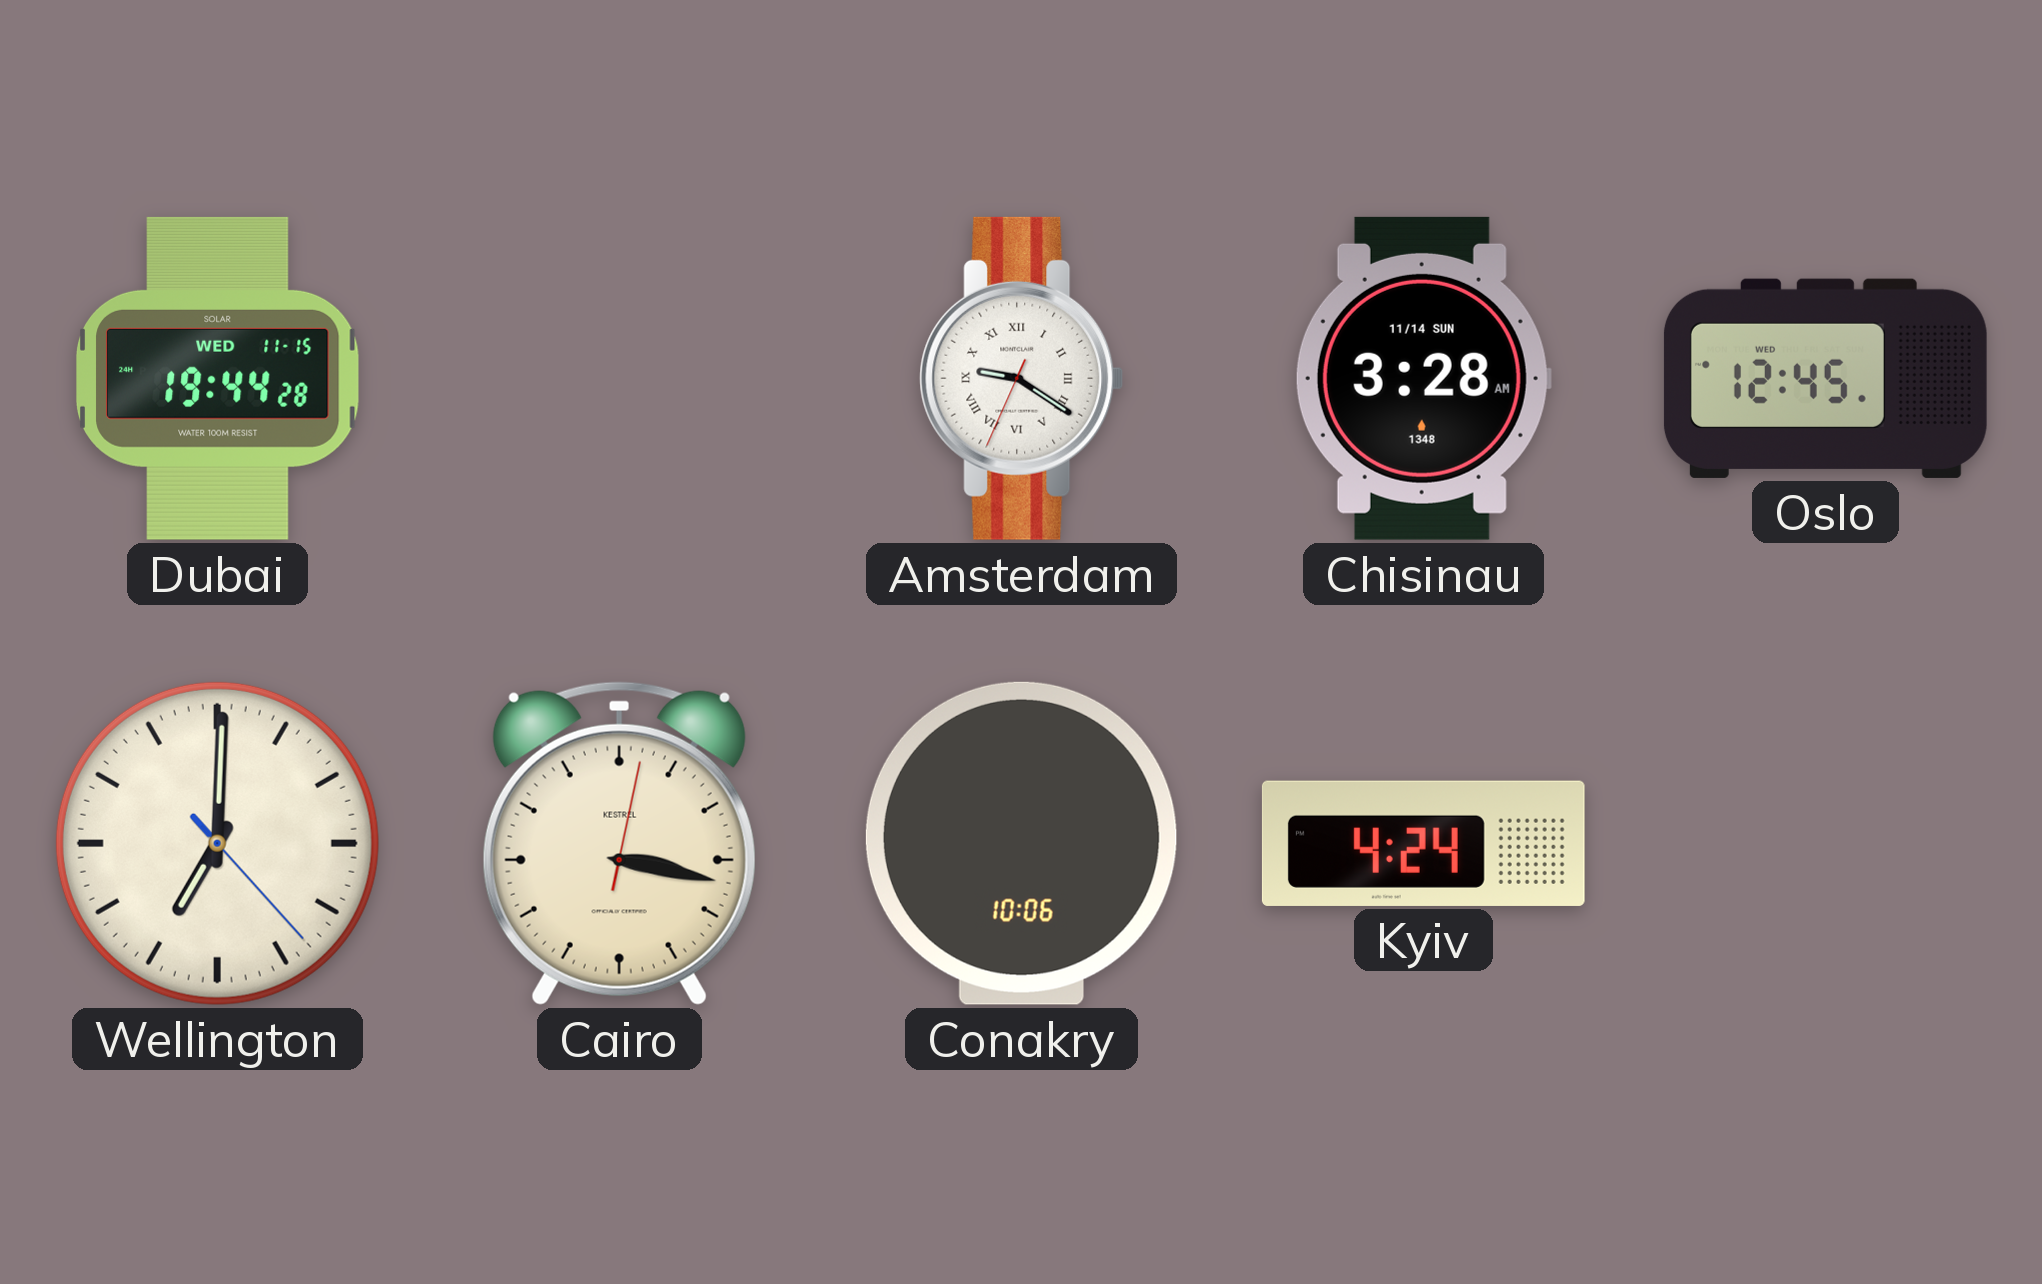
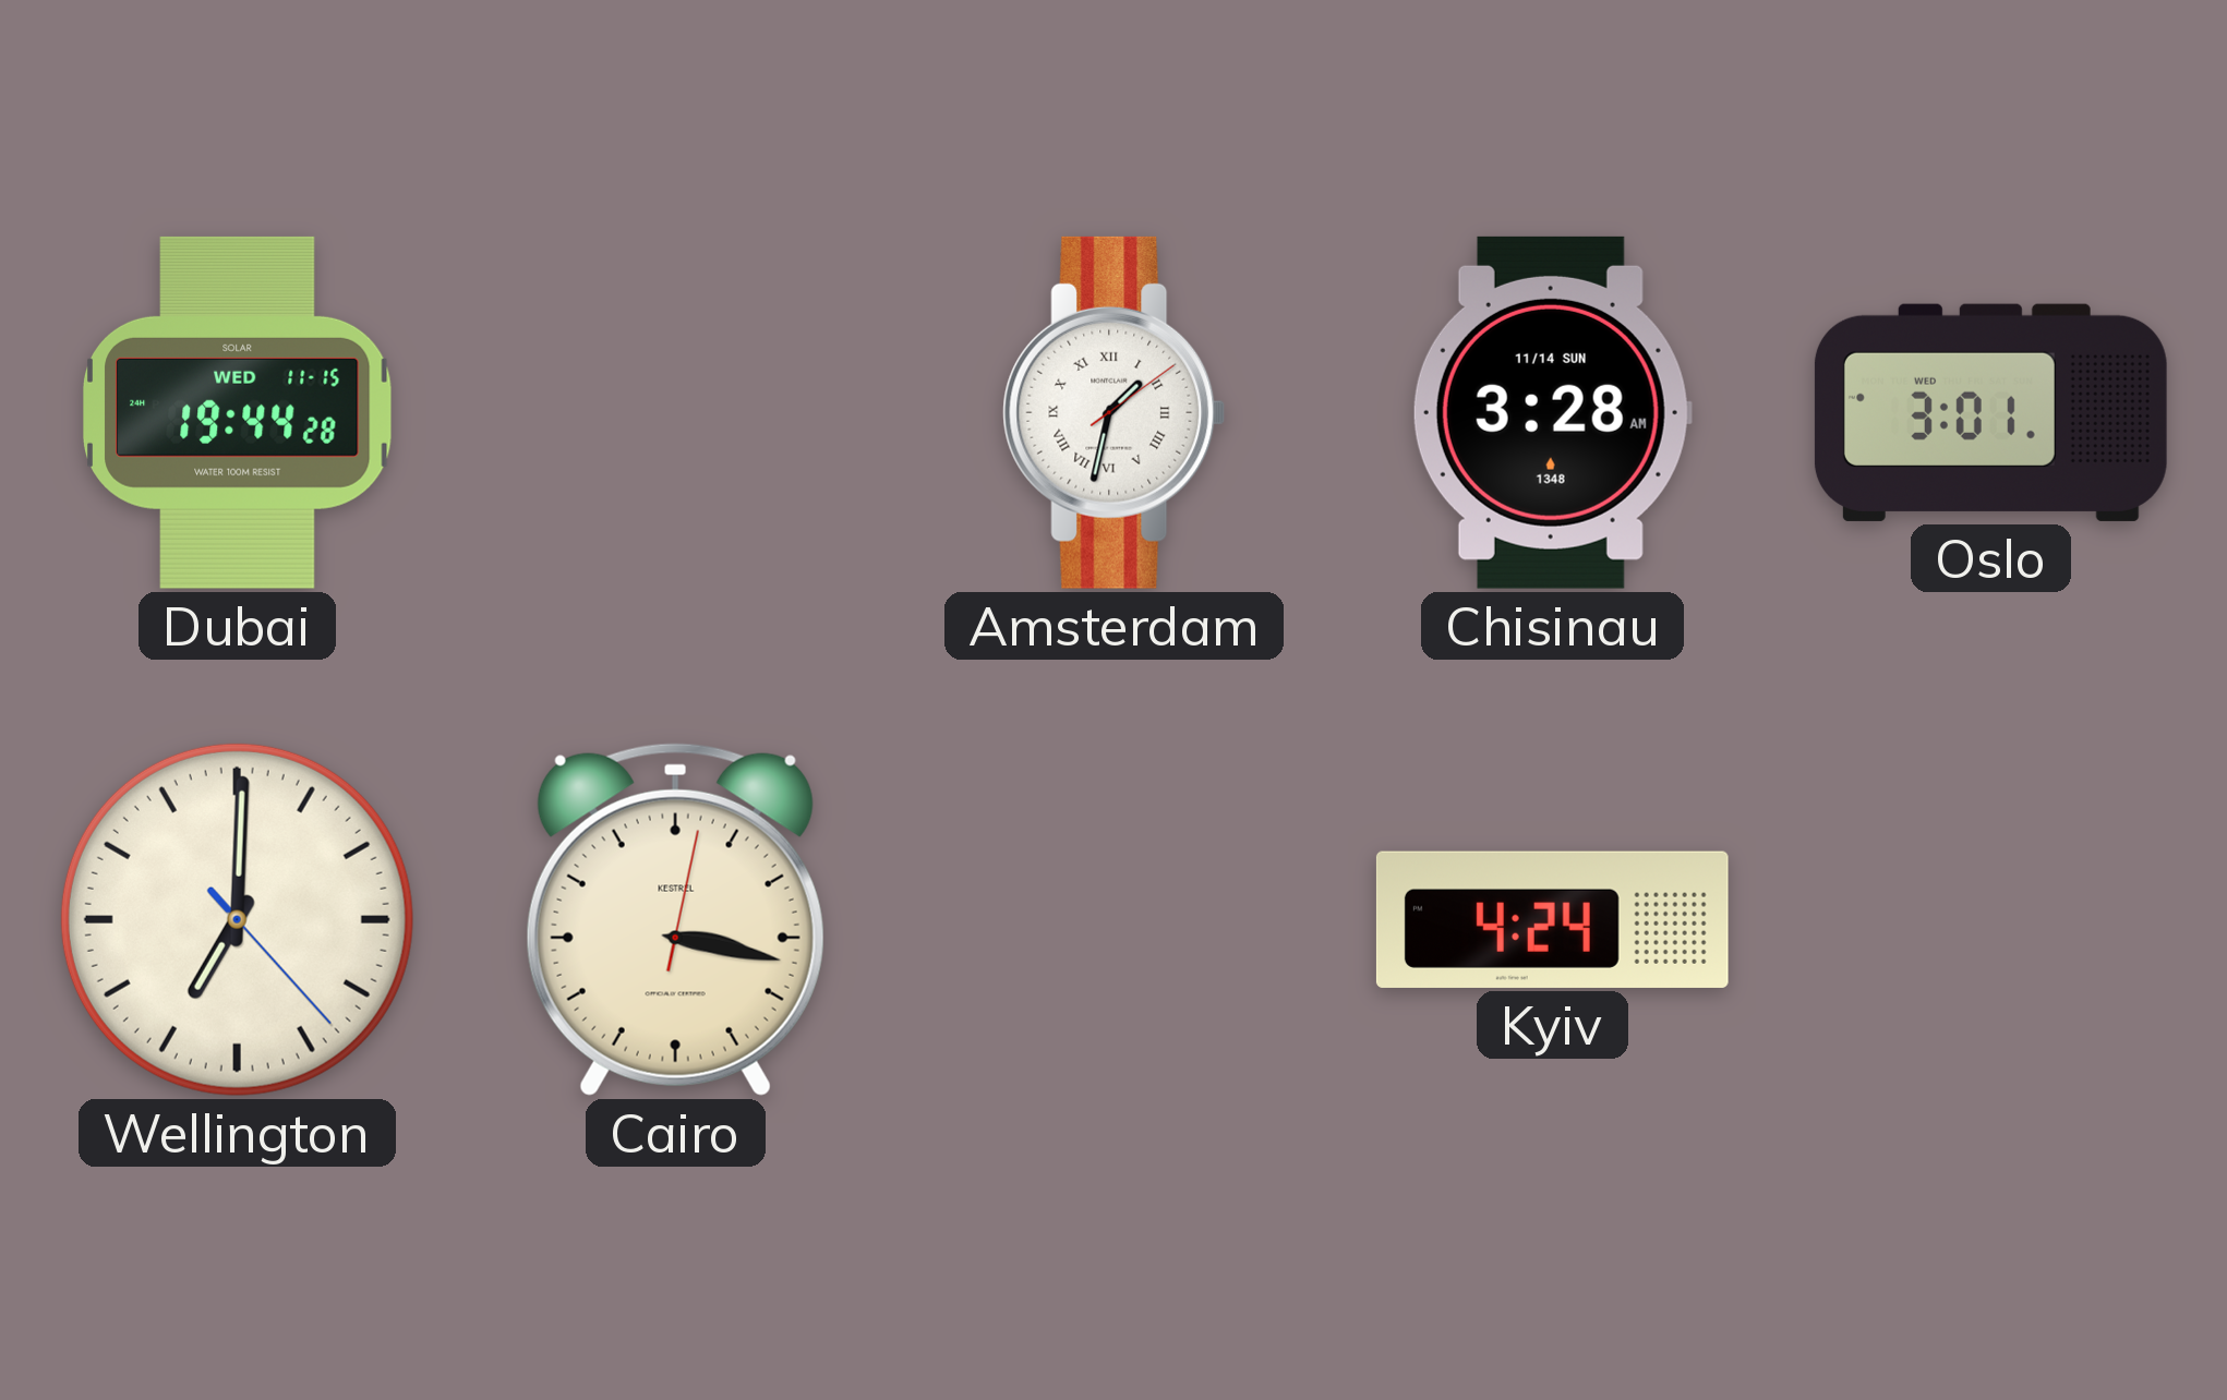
Amsterdam: 9:20 -> 1:32 (1115, 412)
Oslo: 12:45 -> 3:01 (1990, 412)
Conakry: 10:06 -> none (1021, 843)
